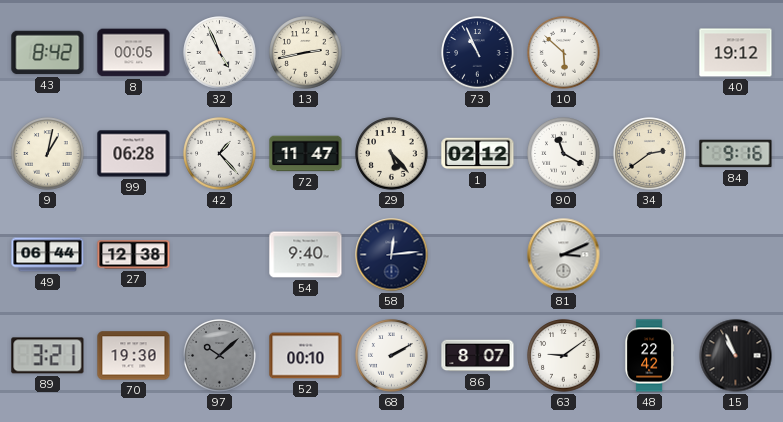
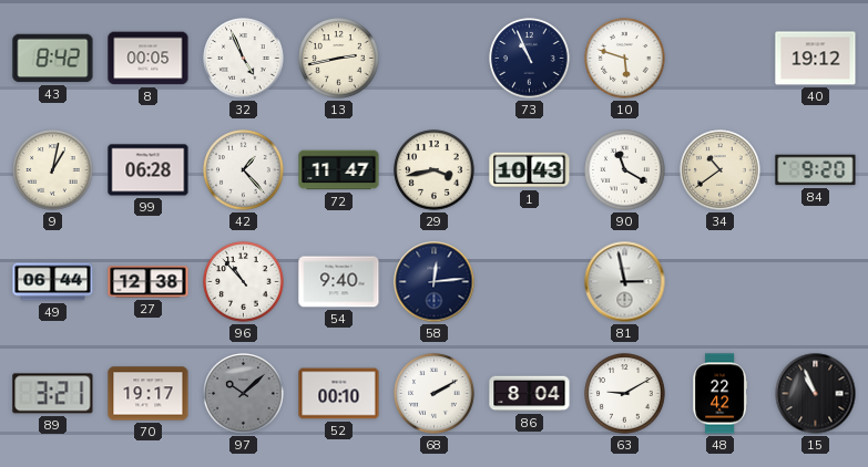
10: 5:52 -> 5:48 (625, 59)
29: 5:23 -> 3:43 (435, 170)
1: 02:12 -> 10:43 (530, 170)
34: 2:39 -> 10:39 (721, 170)
84: 9:16 -> 9:20 (816, 170)
96: none -> 10:53 (244, 282)
81: 3:11 -> 2:58 (625, 282)
70: 19:30 -> 19:17 (149, 394)
86: 8:07 -> 8:04 (530, 394)
63: 9:09 -> 9:10 (625, 394)
